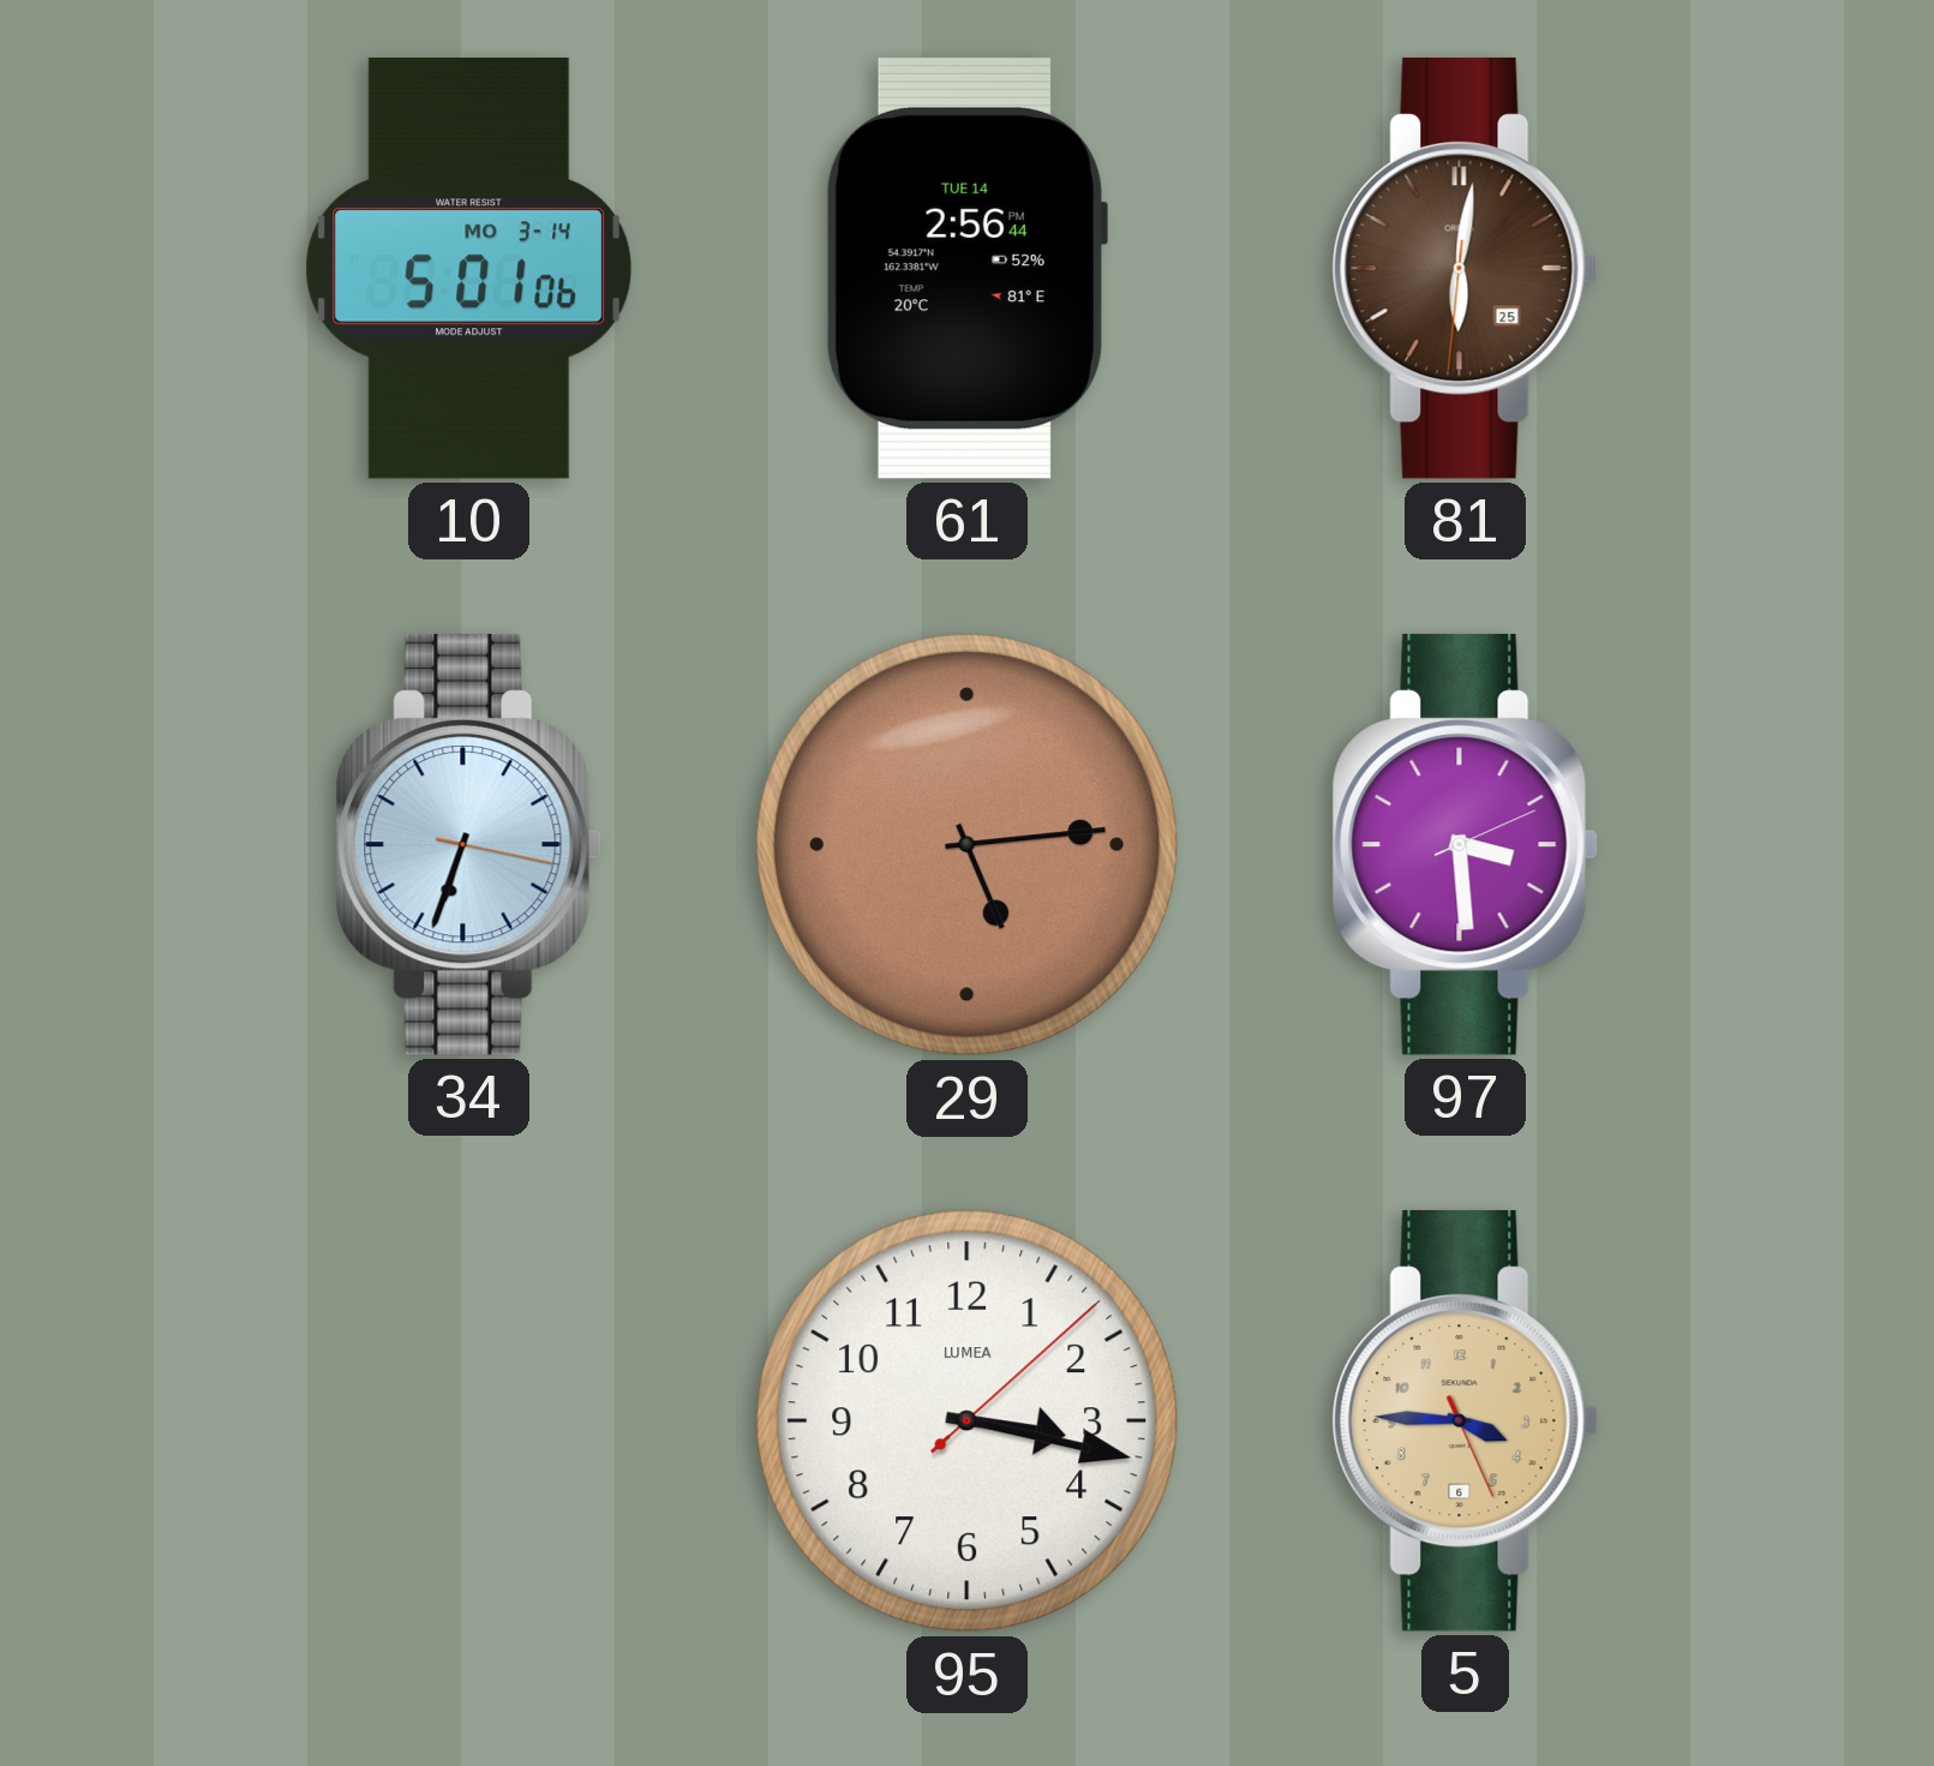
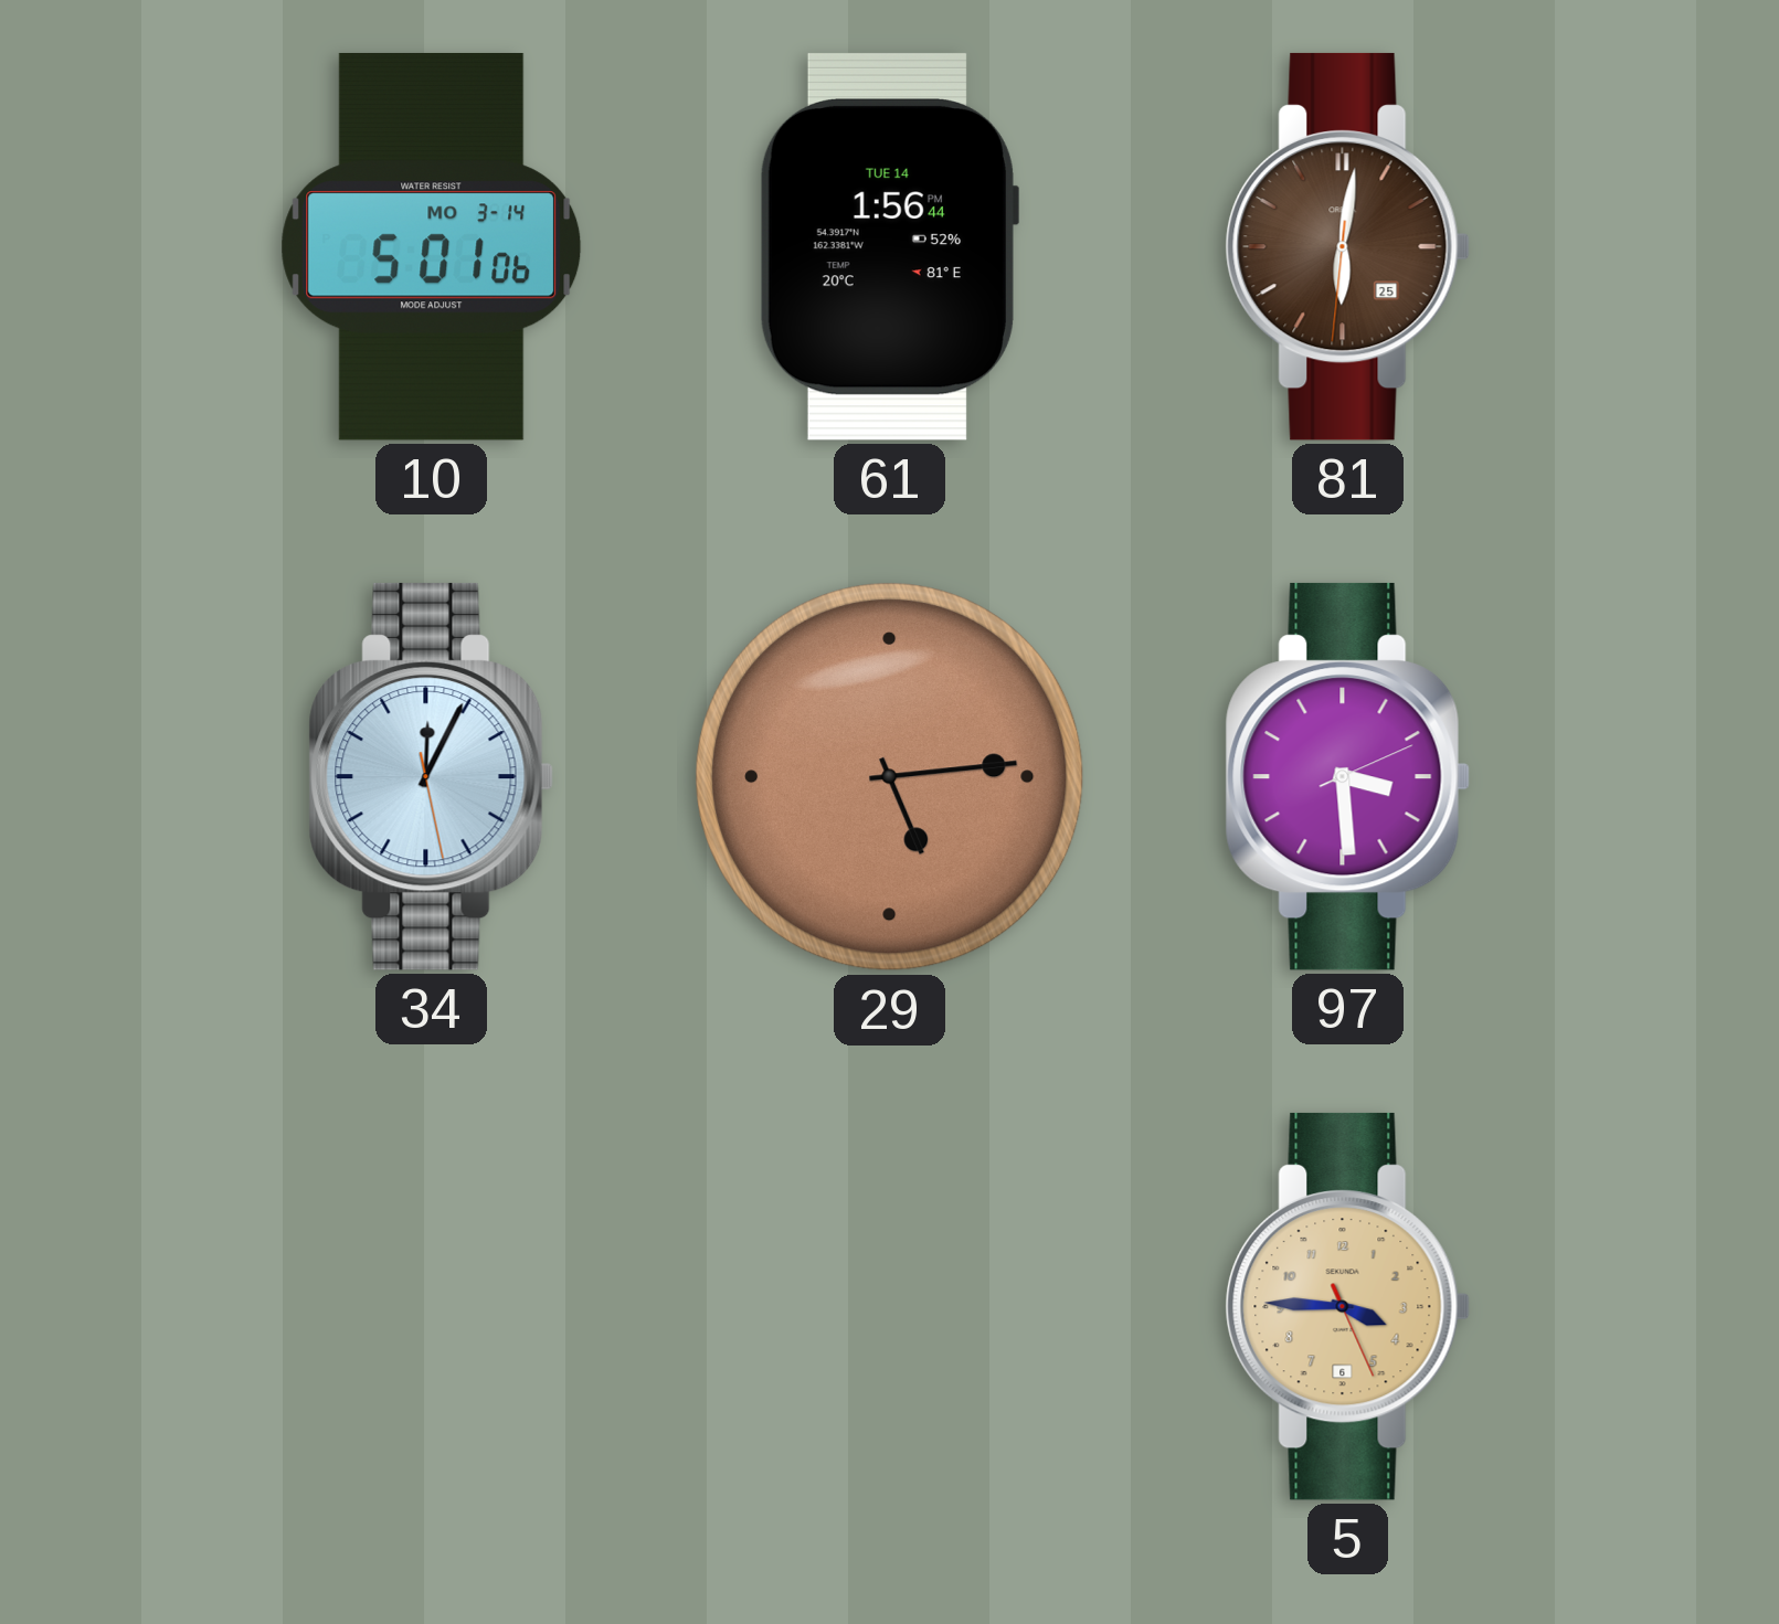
61: 2:56 -> 1:56 (889, 246)
34: 6:33 -> 12:04 (431, 776)
95: 3:17 -> none (968, 1421)
